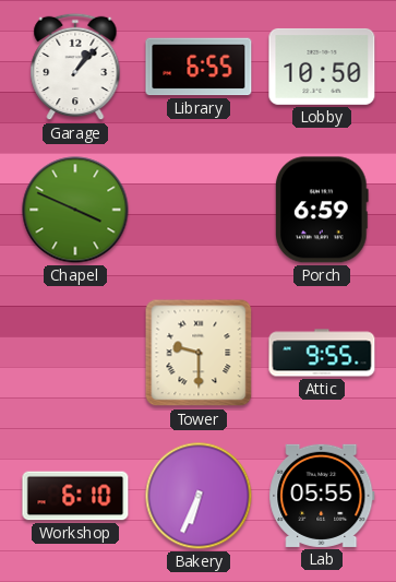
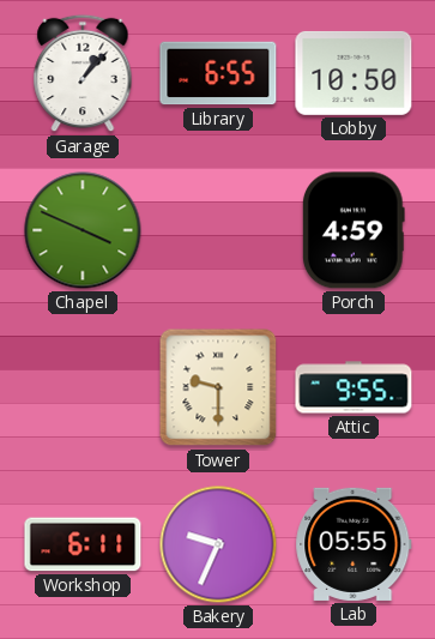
Porch: 6:59 -> 4:59 (354, 230)
Workshop: 6:10 -> 6:11 (83, 544)
Bakery: 6:34 -> 9:34 (218, 544)
